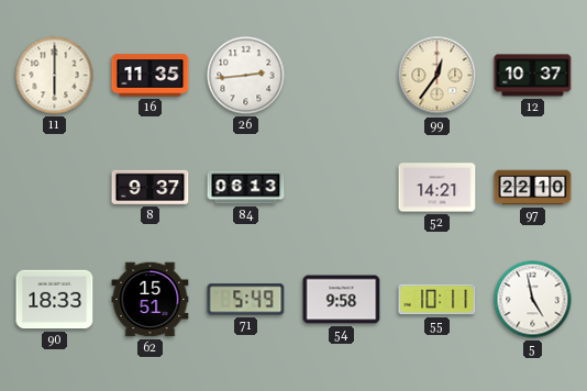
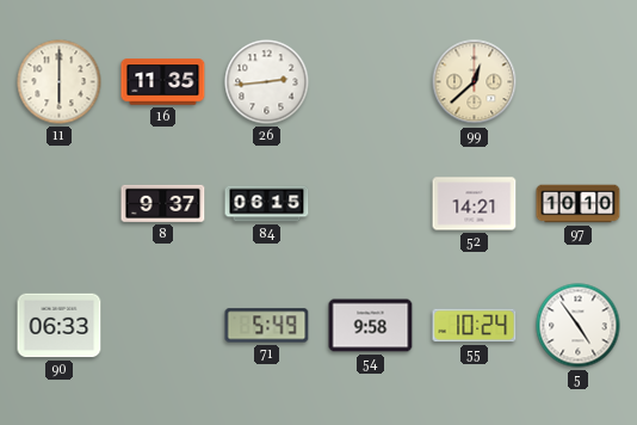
99: 12:36 -> 12:38 (475, 82)
12: 10:37 -> none (533, 76)
84: 06:13 -> 06:15 (267, 204)
97: 22:10 -> 10:10 (579, 204)
90: 18:33 -> 06:33 (60, 326)
62: 15:51 -> none (151, 300)
55: 10:11 -> 10:24 (475, 326)
5: 4:58 -> 4:54 (579, 326)
